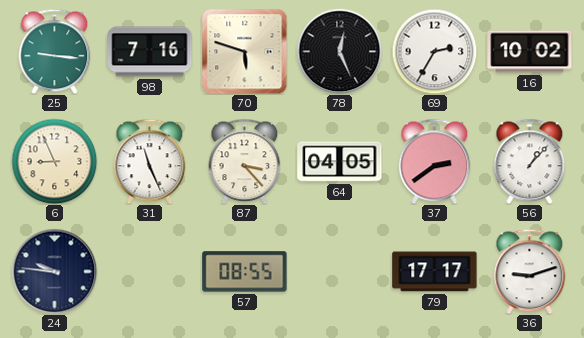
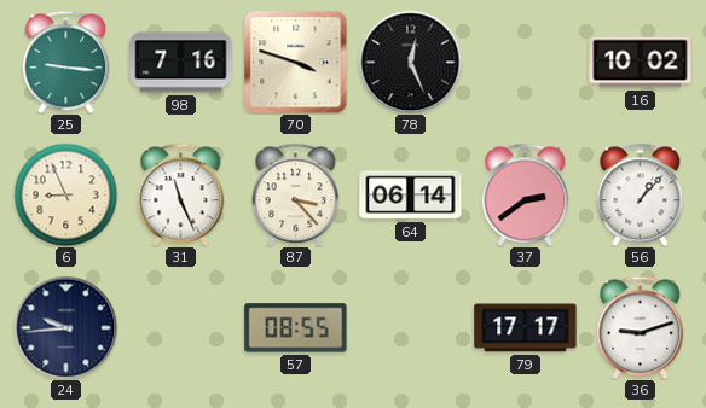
70: 5:48 -> 3:48 (295, 62)
69: 2:35 -> none (434, 51)
64: 04:05 -> 06:14 (411, 196)
24: 9:46 -> 9:44 (65, 327)
